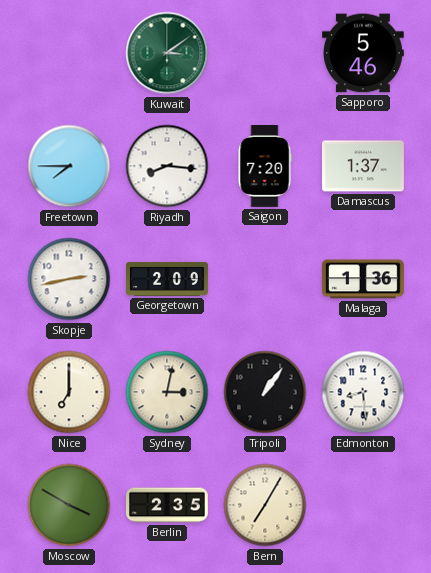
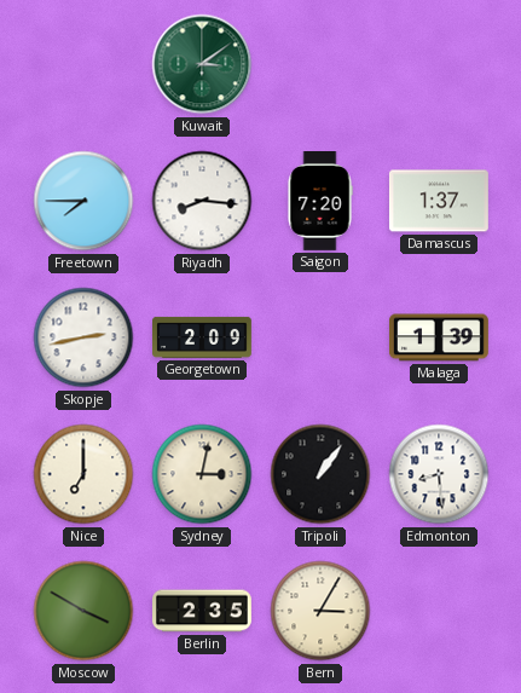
Sapporo: 5:46 -> none (363, 53)
Malaga: 1:36 -> 1:39 (440, 337)
Bern: 7:05 -> 3:05 (320, 611)
